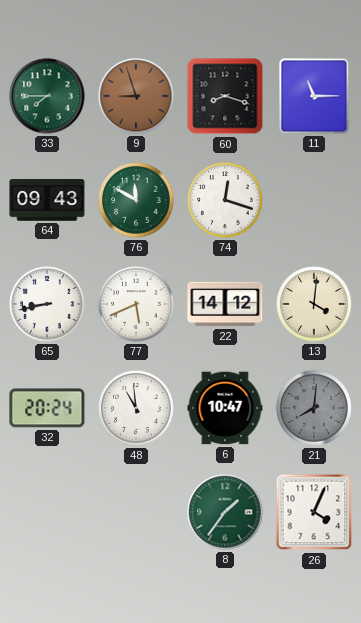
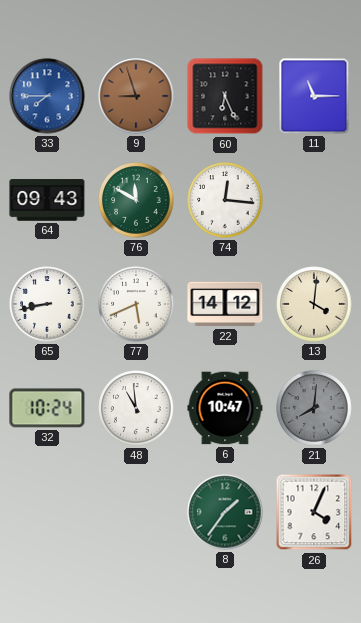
33 dial: green -> blue (47, 96)
60: 8:18 -> 6:26 (225, 96)
74: 12:18 -> 12:16 (225, 200)
32: 20:24 -> 10:24 (47, 408)
